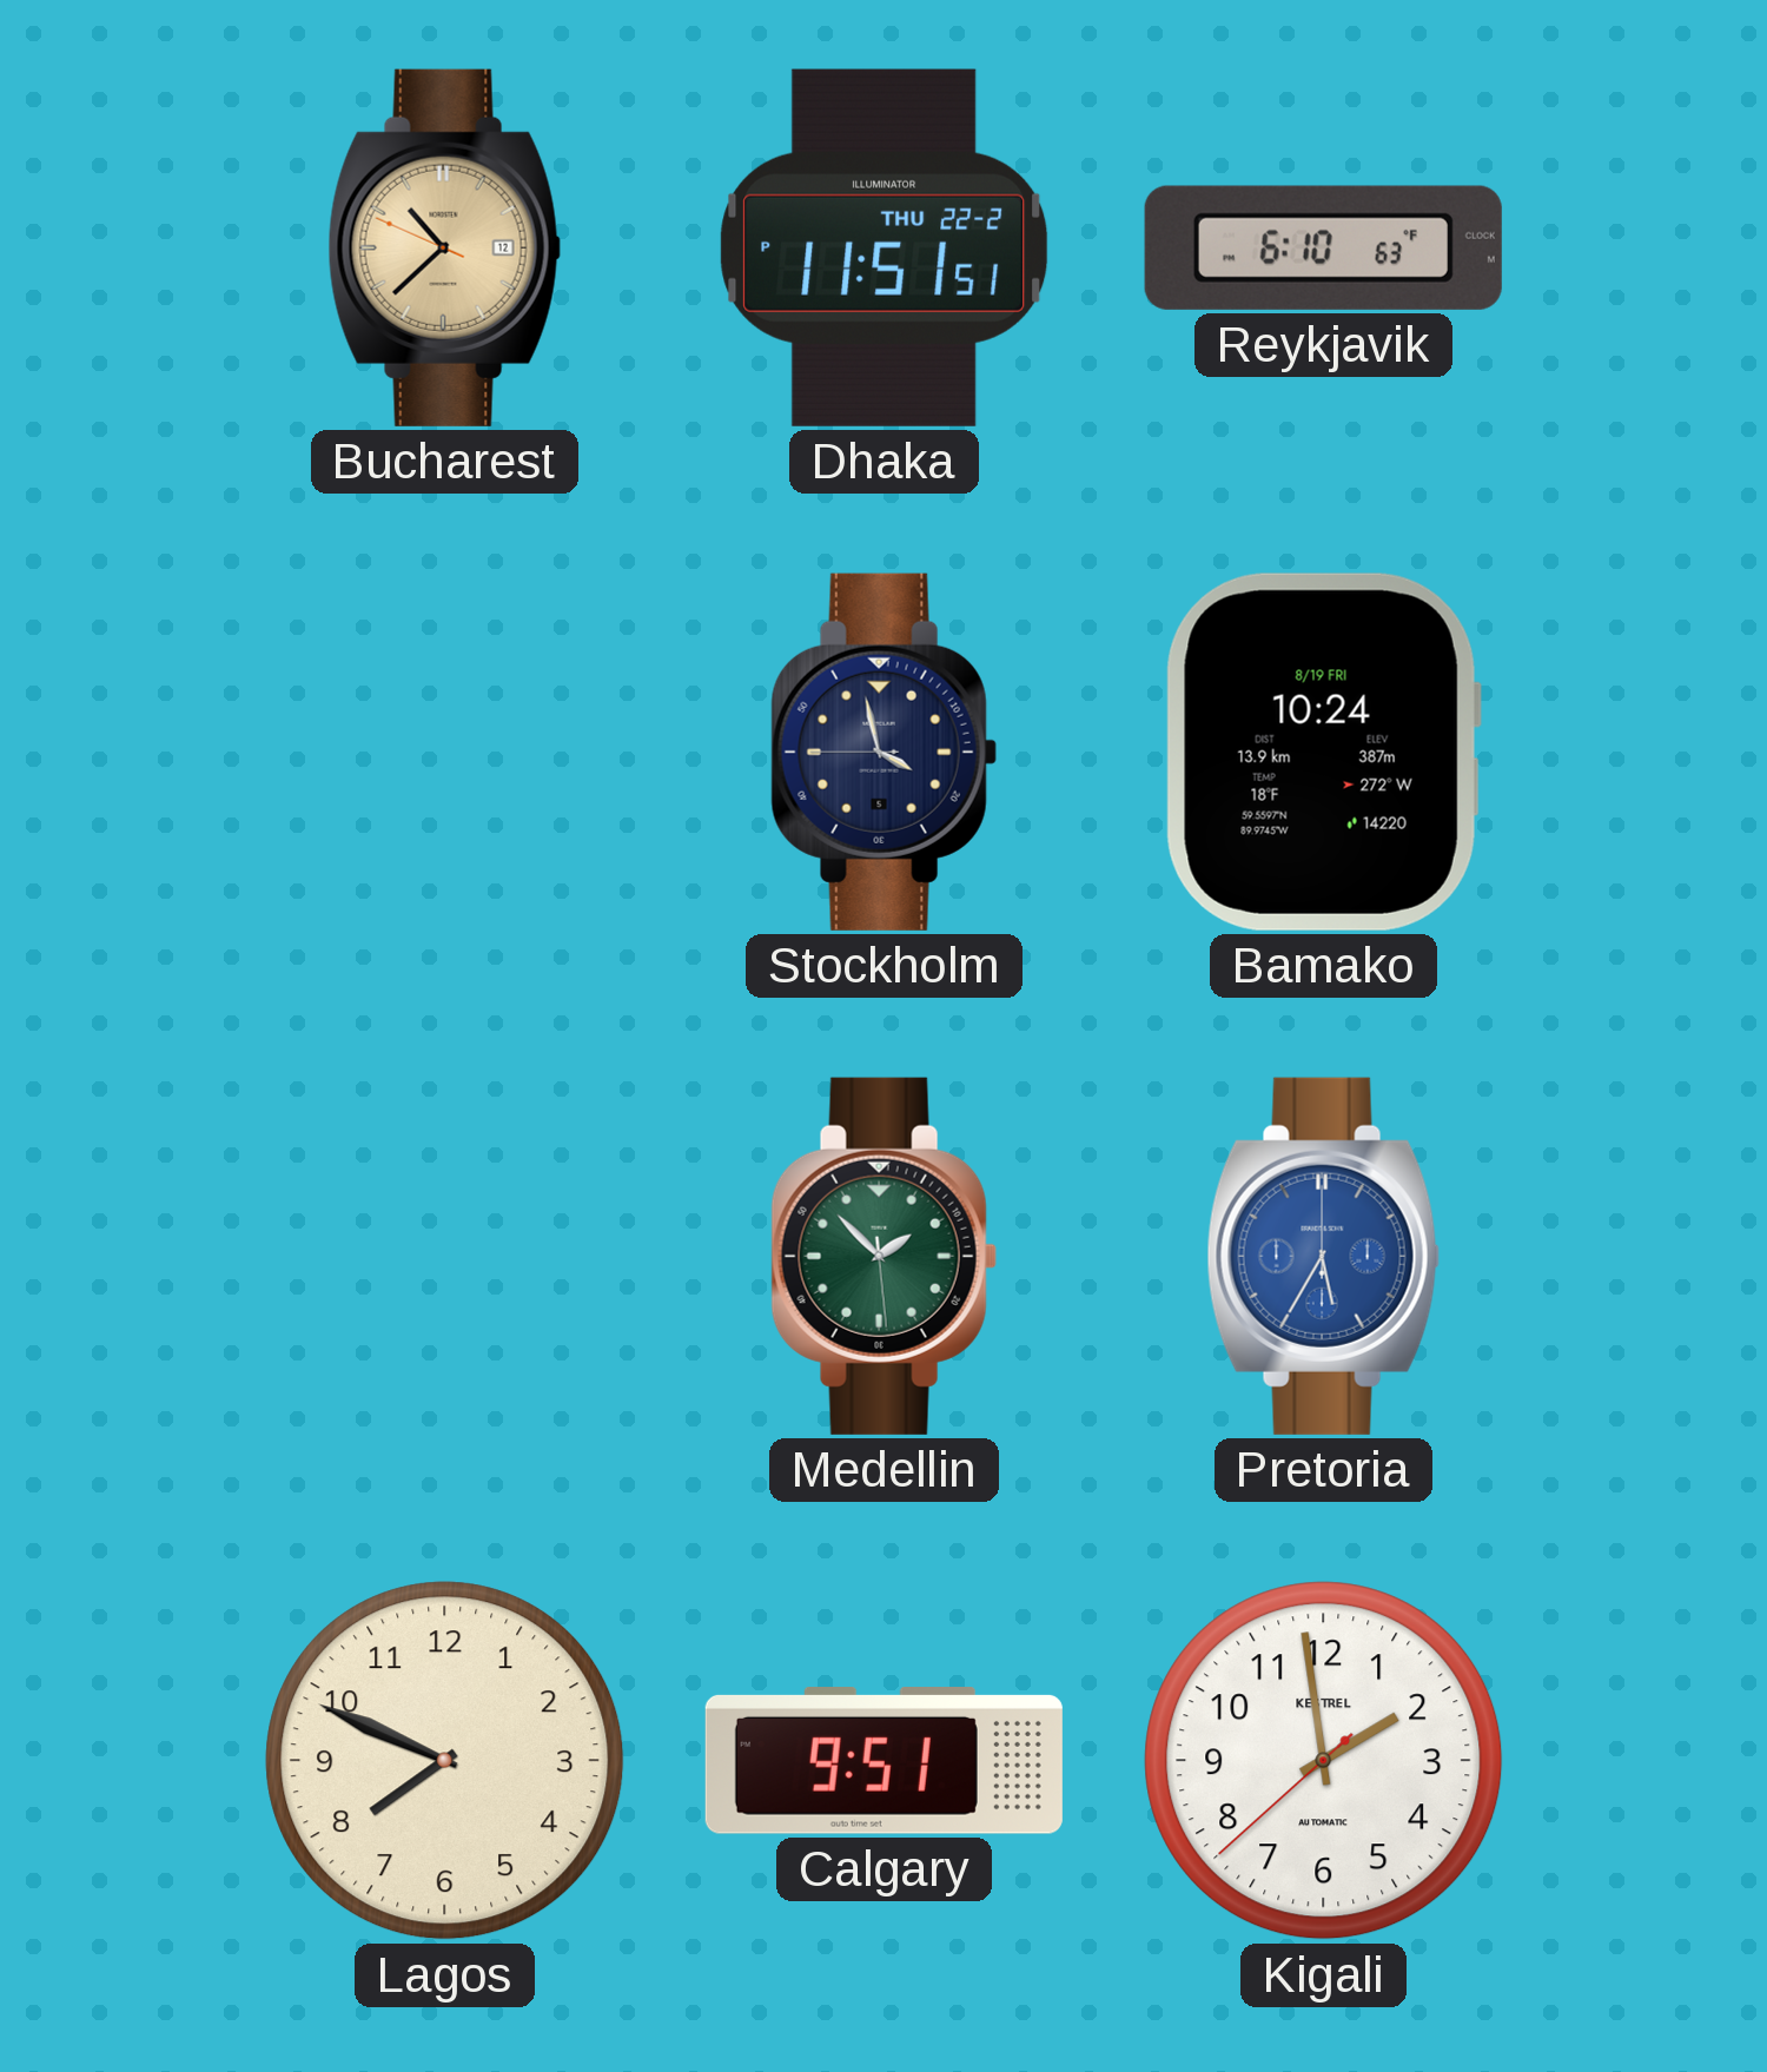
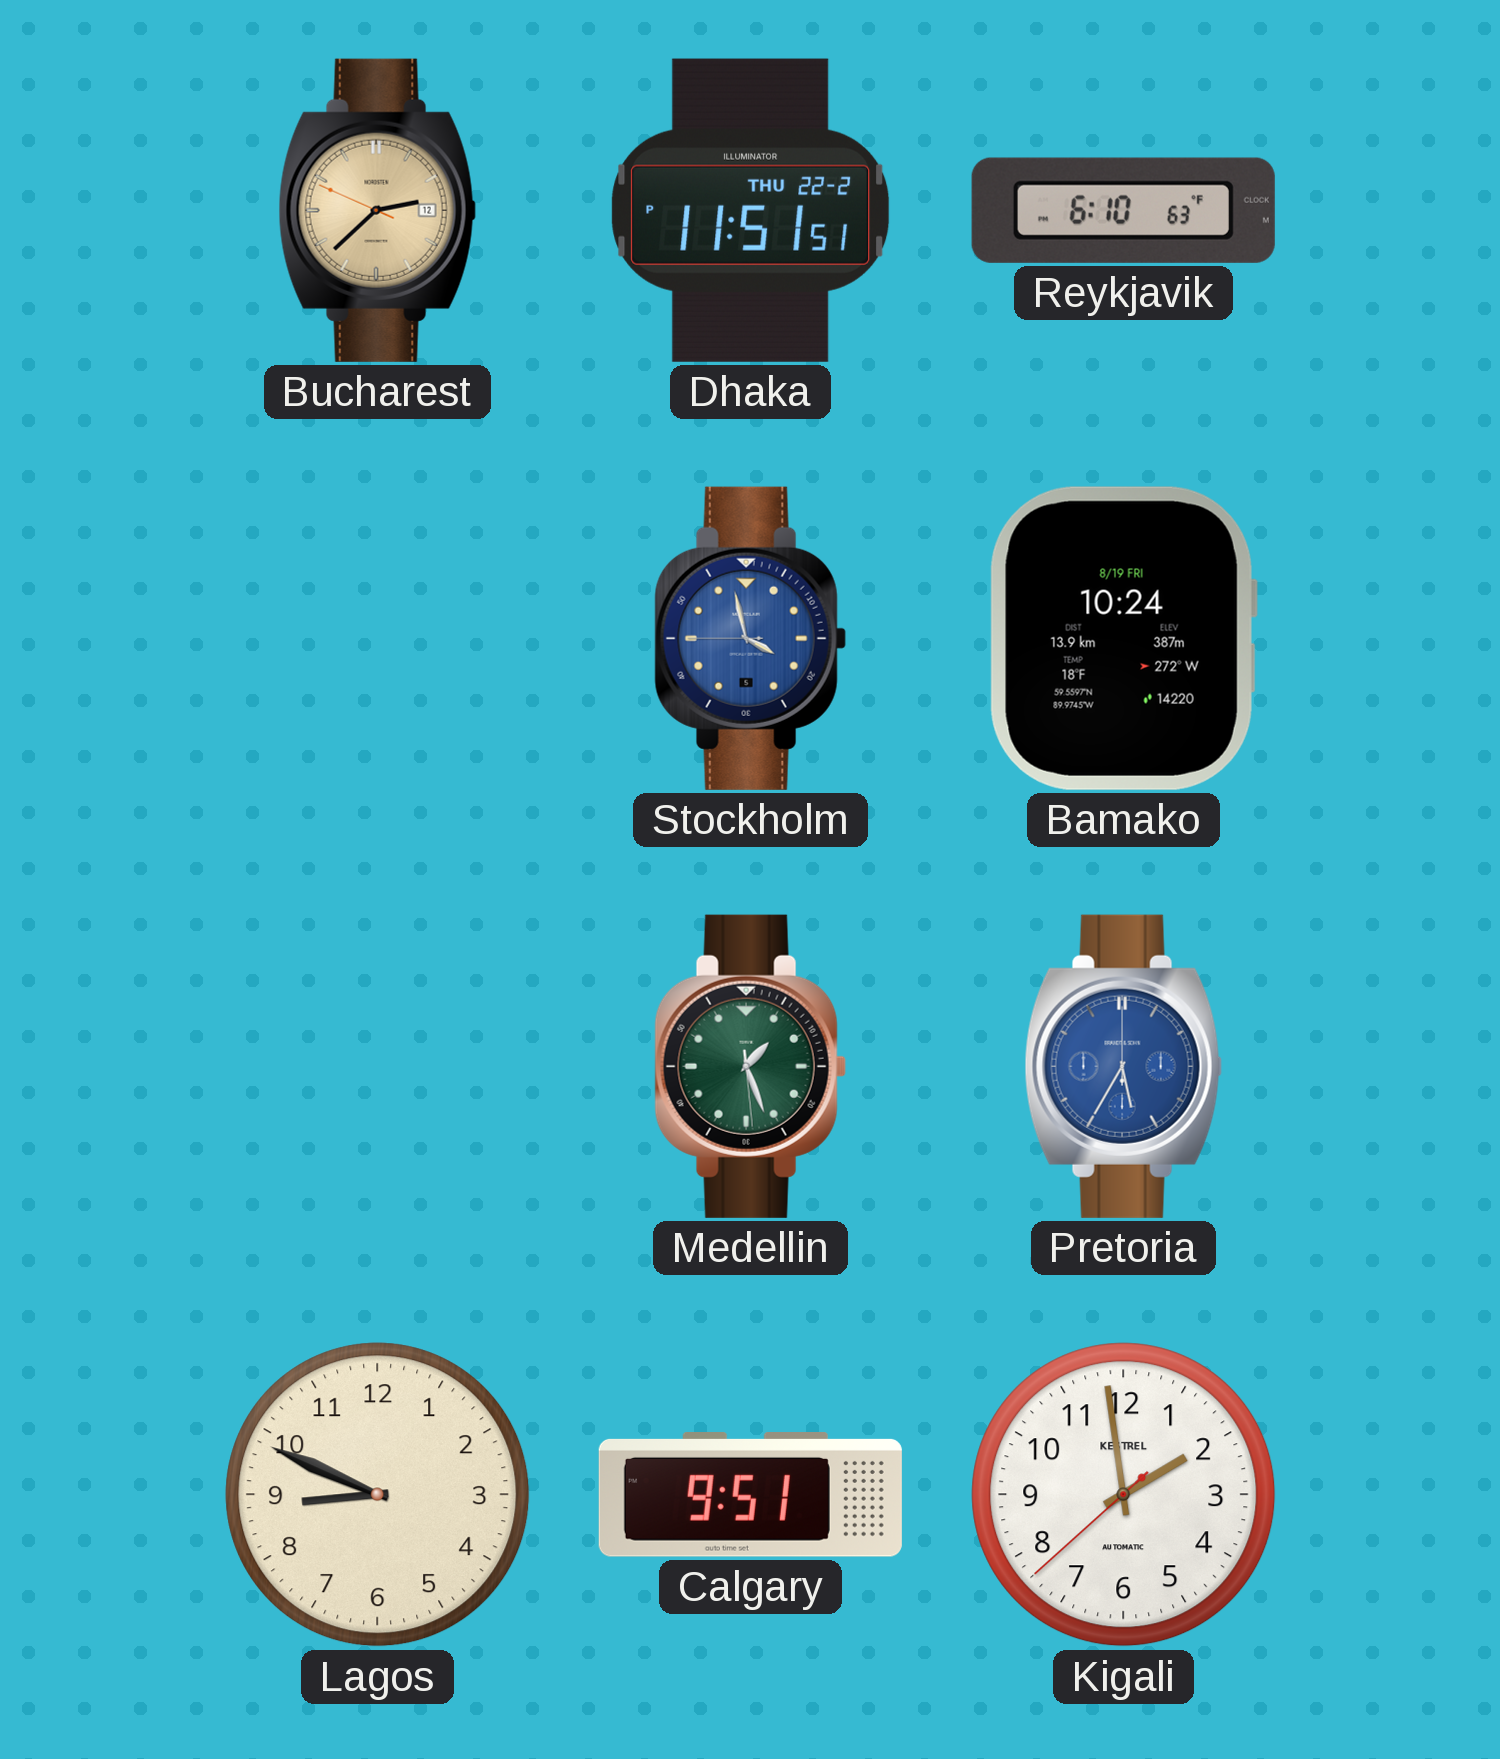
Bucharest: 10:37 -> 2:37 (377, 210)
Stockholm dial: navy -> blue (750, 638)
Medellin: 1:52 -> 1:26 (750, 1066)
Lagos: 7:49 -> 8:49 (378, 1495)
